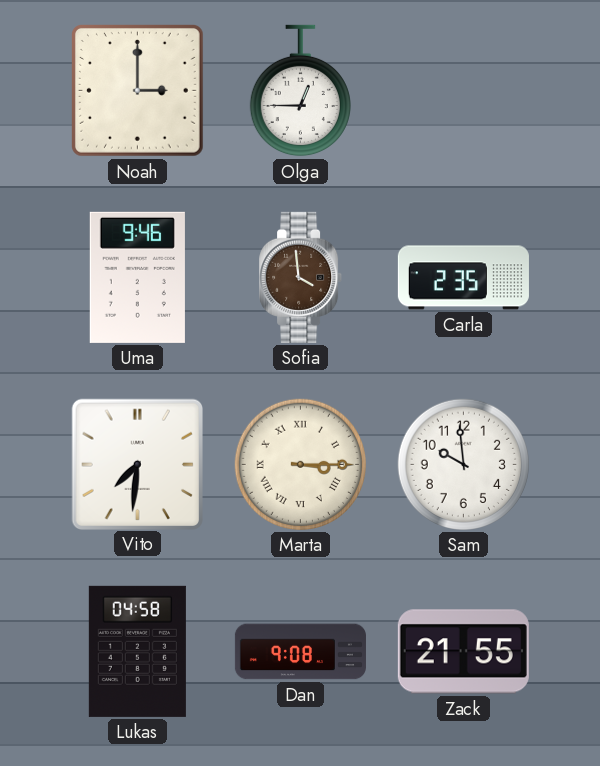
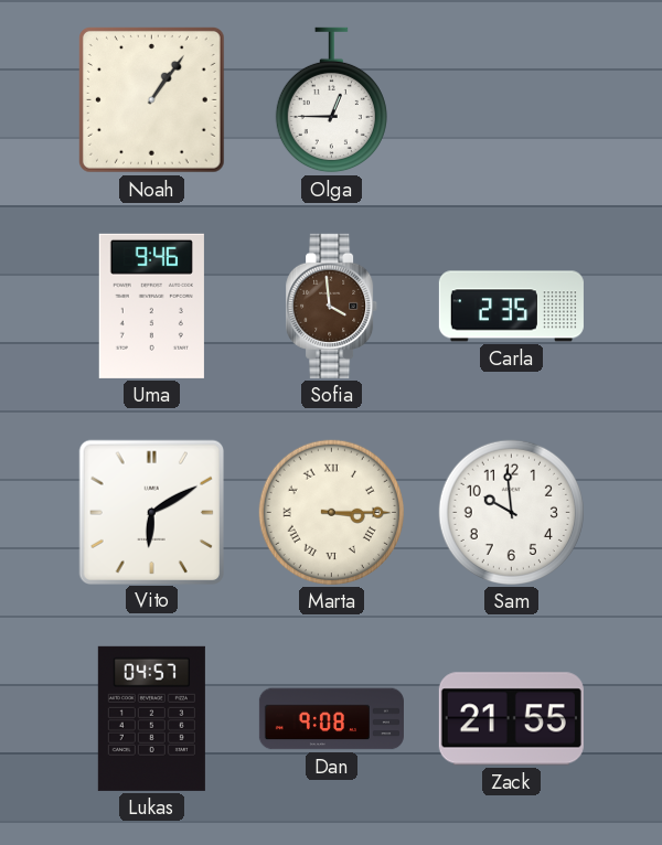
Noah: 3:00 -> 1:06 (151, 99)
Vito: 7:31 -> 6:10 (151, 512)
Lukas: 04:58 -> 04:57 (151, 718)
